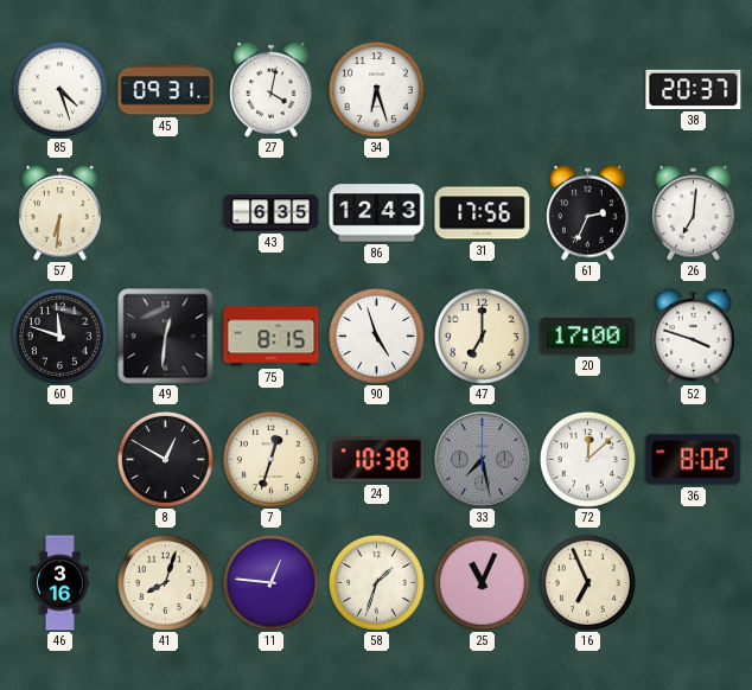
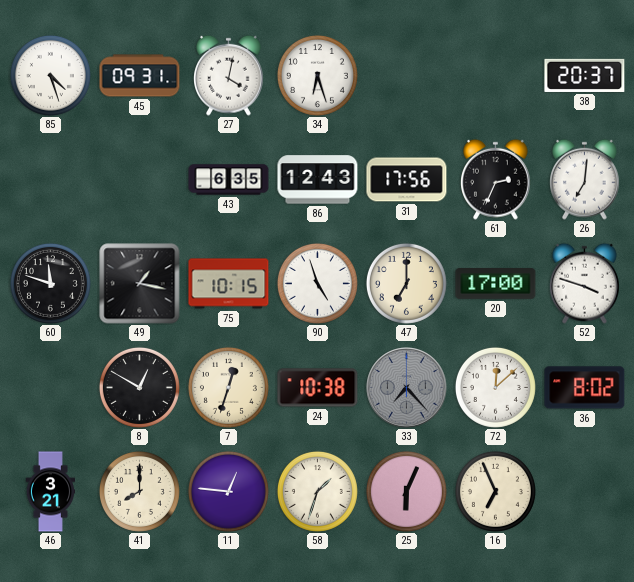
57: 6:31 -> none (60, 212)
49: 12:31 -> 1:17 (140, 284)
75: 8:15 -> 10:15 (229, 284)
33: 7:28 -> 7:23 (407, 388)
46: 3:16 -> 3:21 (51, 492)
41: 8:03 -> 8:00 (139, 491)
25: 11:04 -> 6:04 (406, 491)
